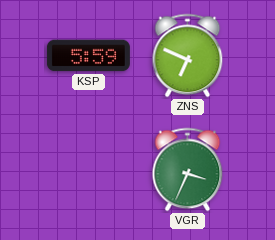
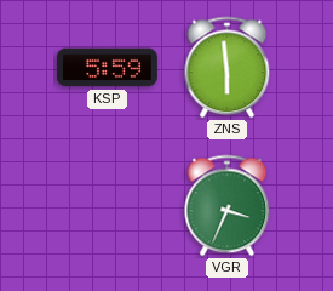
ZNS: 6:49 -> 5:59 (228, 68)
